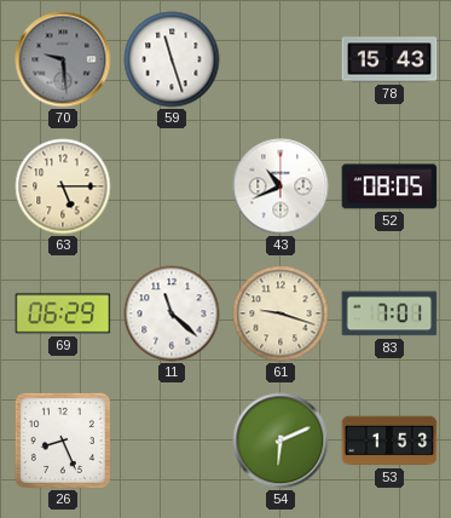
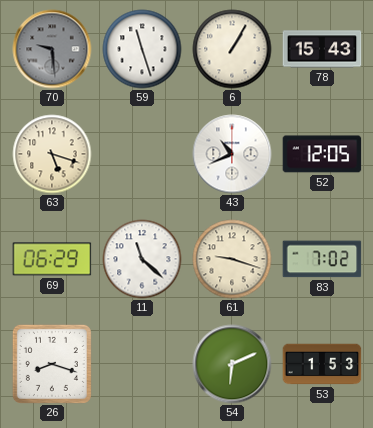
6: none -> 1:05 (232, 49)
63: 5:15 -> 5:18 (52, 154)
52: 08:05 -> 12:05 (322, 154)
83: 7:01 -> 7:02 (322, 259)
26: 8:26 -> 8:18 (52, 364)
